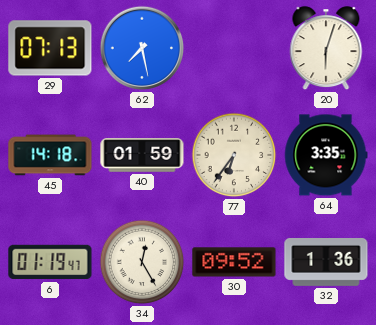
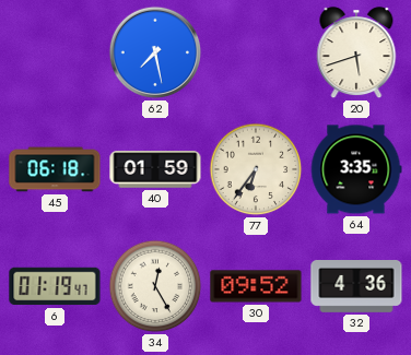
29: 07:13 -> none (50, 48)
20: 6:03 -> 5:42 (356, 54)
45: 14:18 -> 06:18 (55, 169)
32: 1:36 -> 4:36 (356, 287)
